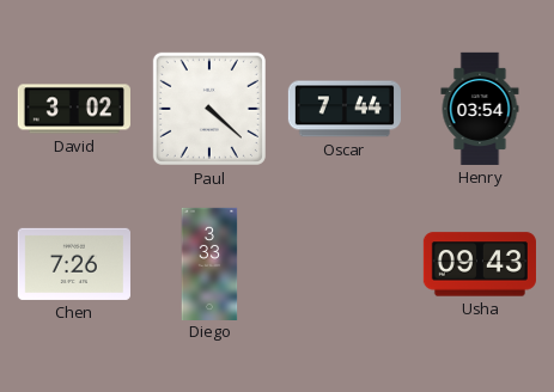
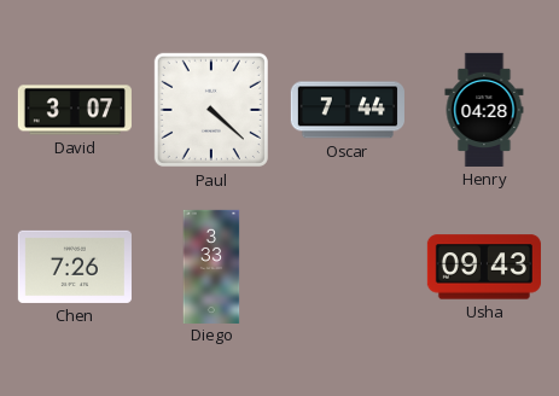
David: 3:02 -> 3:07 (75, 110)
Henry: 03:54 -> 04:28 (484, 110)
